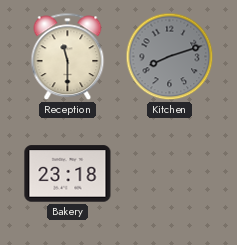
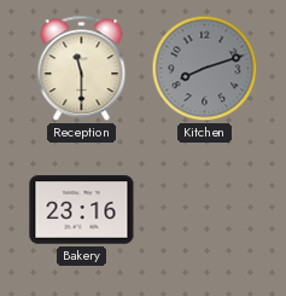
Bakery: 23:18 -> 23:16 (82, 210)
